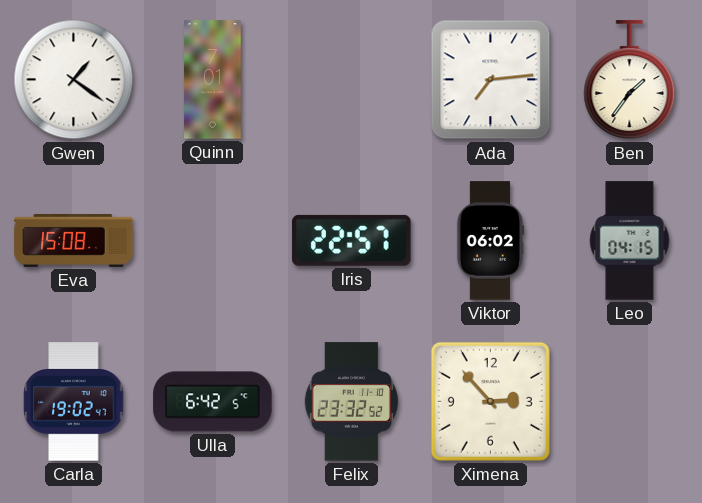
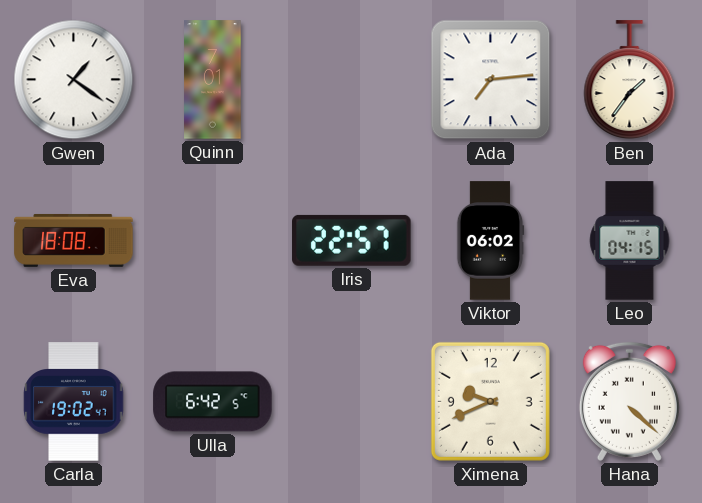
Eva: 15:08 -> 18:08 (74, 240)
Felix: 23:32 -> none (351, 402)
Ximena: 2:53 -> 9:41 (490, 401)
Hana: none -> 4:22 (629, 401)
